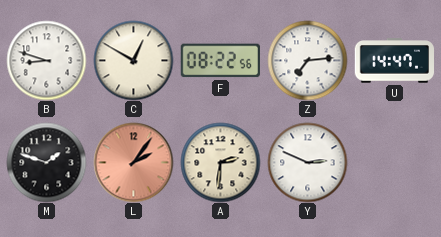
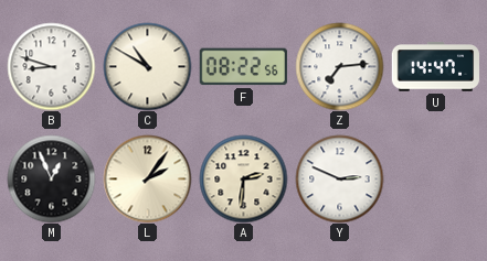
C: 12:50 -> 10:50 (147, 66)
M: 1:48 -> 12:56 (51, 178)
L dial: salmon -> cream (147, 178)
